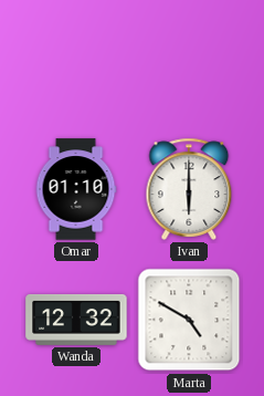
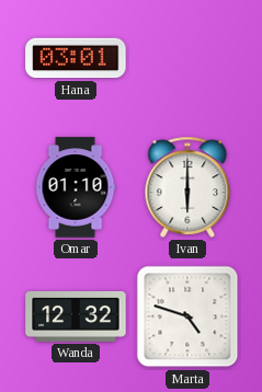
Hana: none -> 03:01 (76, 58)
Marta: 4:50 -> 4:48 (187, 316)
